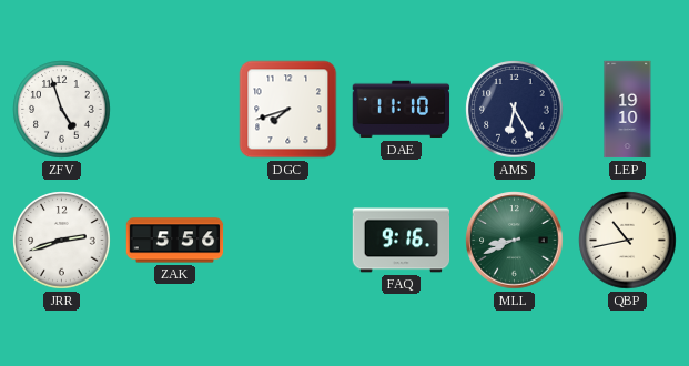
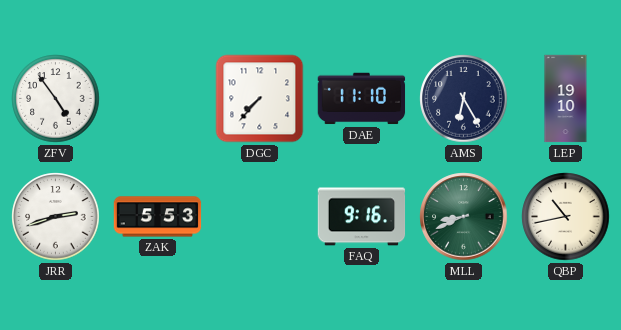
ZFV: 4:57 -> 4:54 (56, 99)
DGC: 7:42 -> 7:37 (260, 99)
ZAK: 5:56 -> 5:53 (158, 217)
